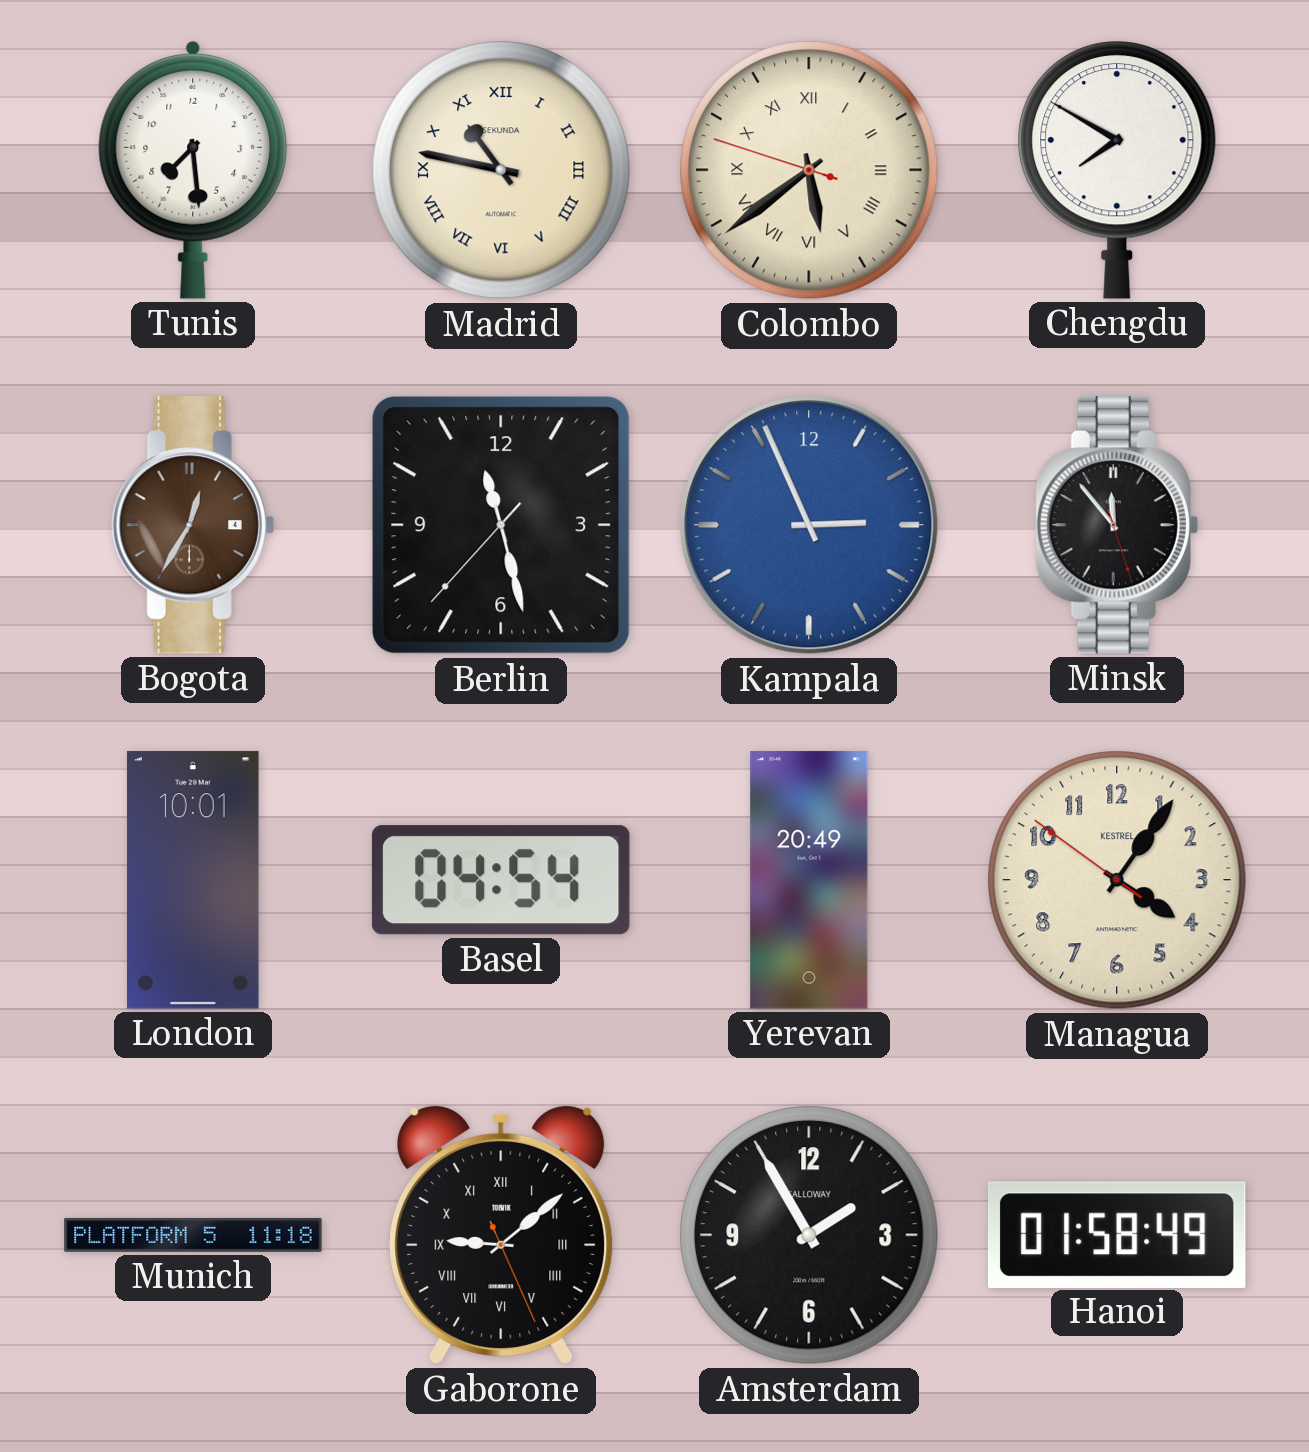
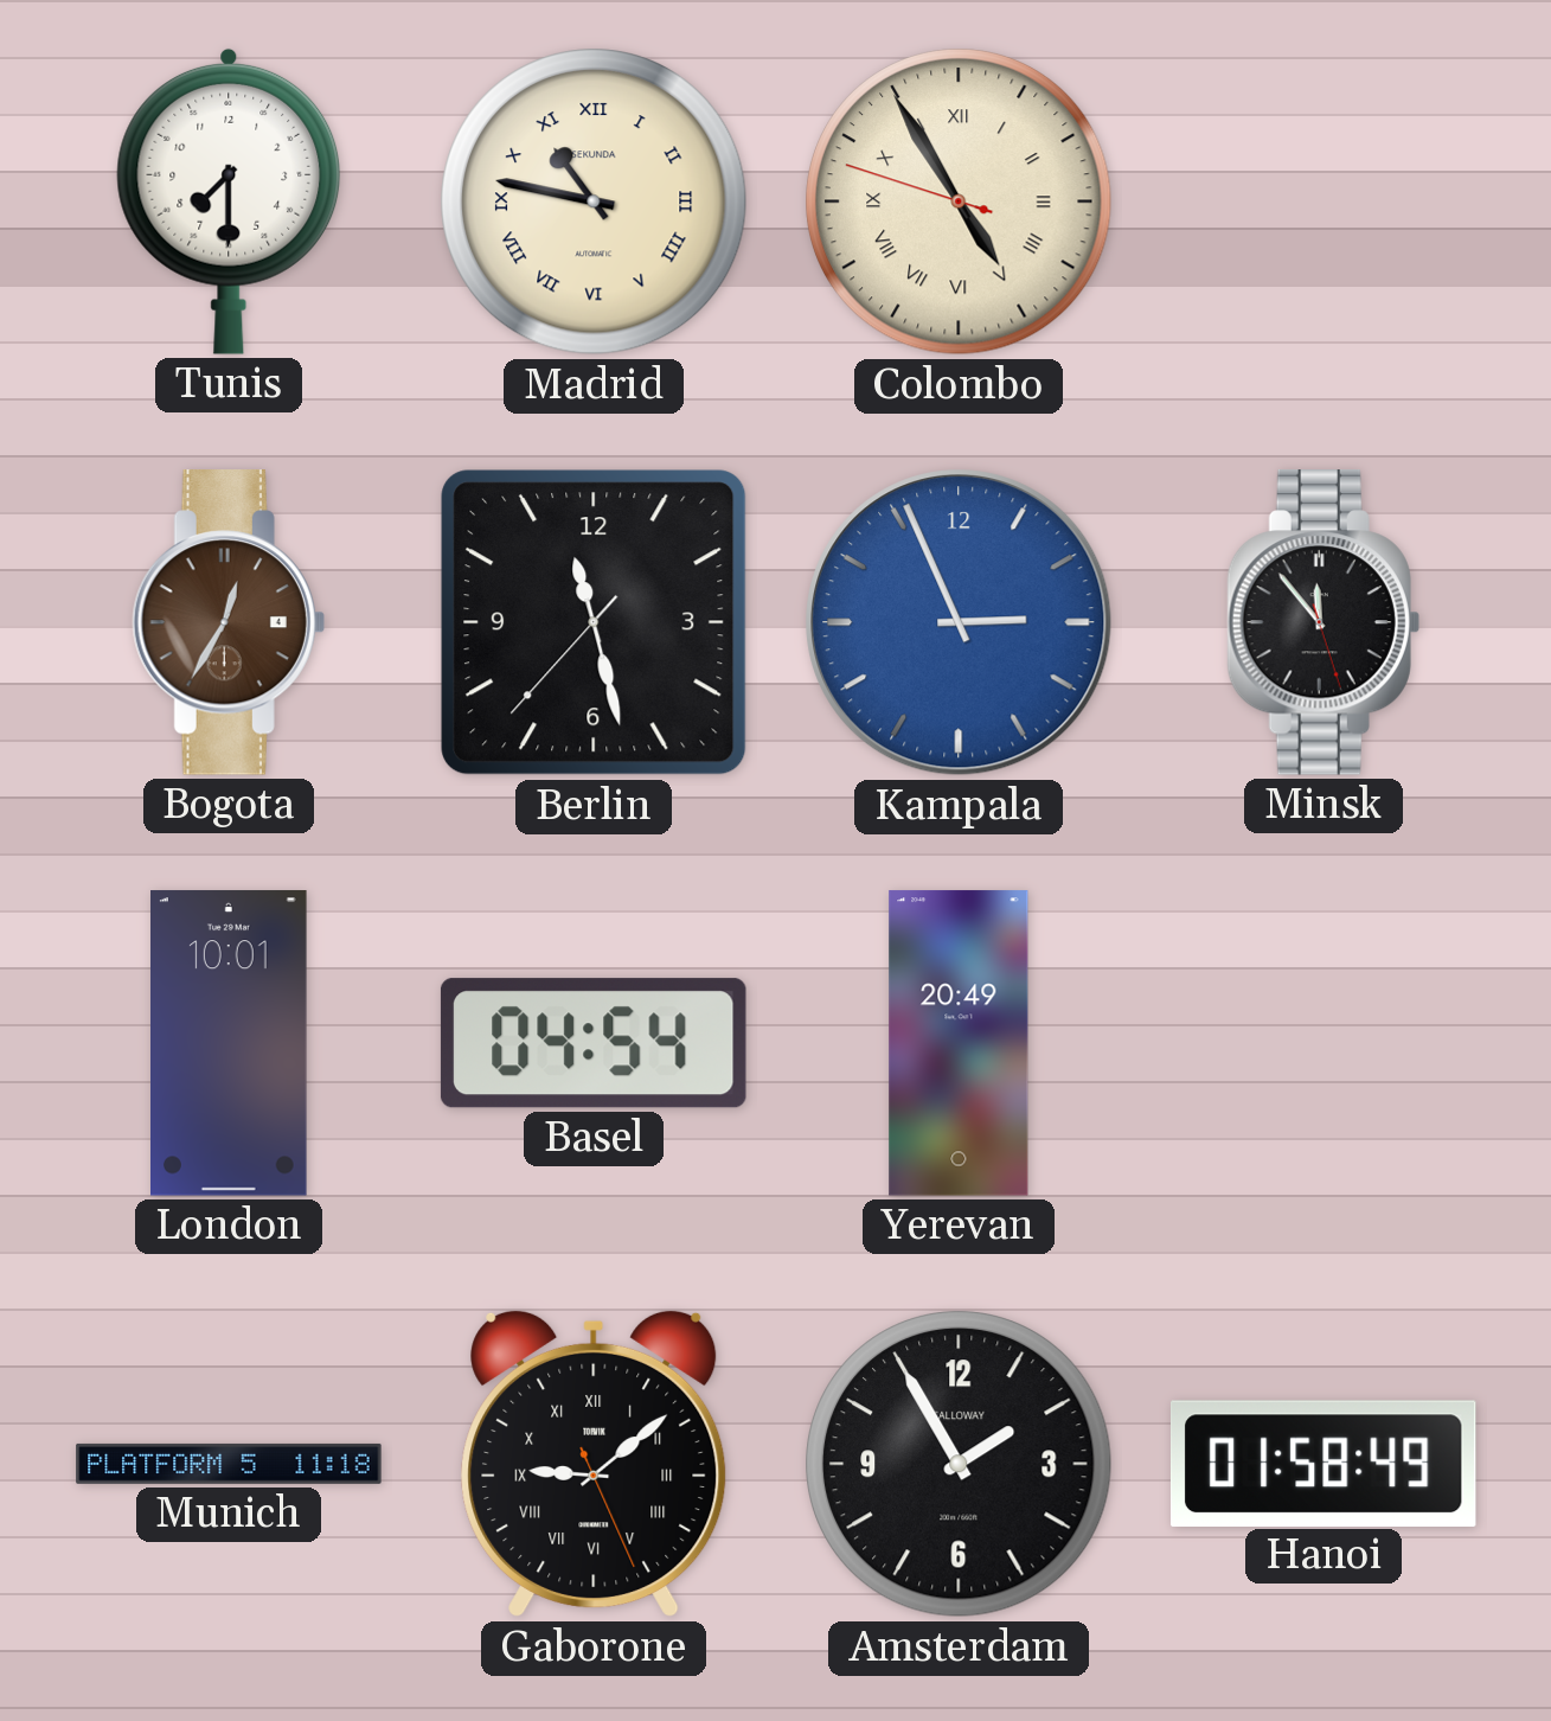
Tunis: 7:29 -> 7:30 (229, 201)
Colombo: 5:38 -> 4:54 (960, 203)
Chengdu: 7:50 -> none (1117, 170)
Managua: 4:05 -> none (1118, 881)
